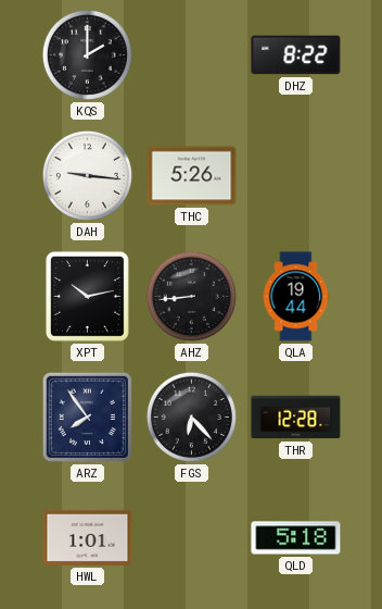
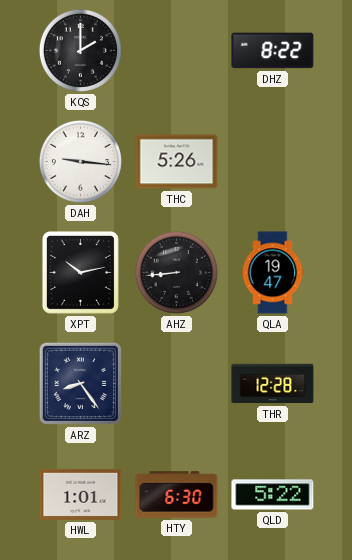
QLA: 19:44 -> 19:47 (273, 273)
ARZ: 7:54 -> 8:24 (80, 383)
FGS: 6:23 -> none (191, 417)
HTY: none -> 6:30 (177, 495)
QLD: 5:18 -> 5:22 (273, 495)
